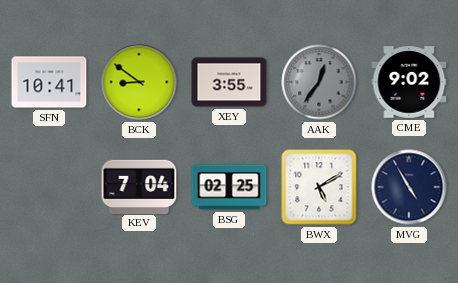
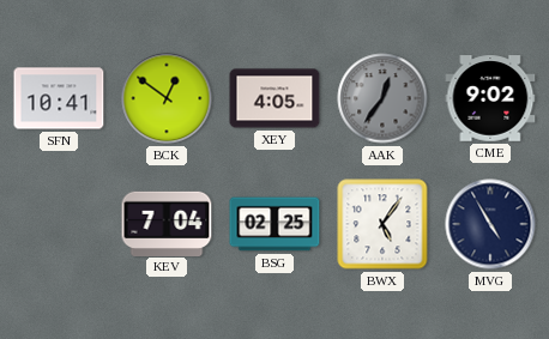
BCK: 8:51 -> 12:51 (167, 98)
XEY: 3:55 -> 4:05 (274, 98)
BWX: 5:10 -> 5:06 (382, 224)
